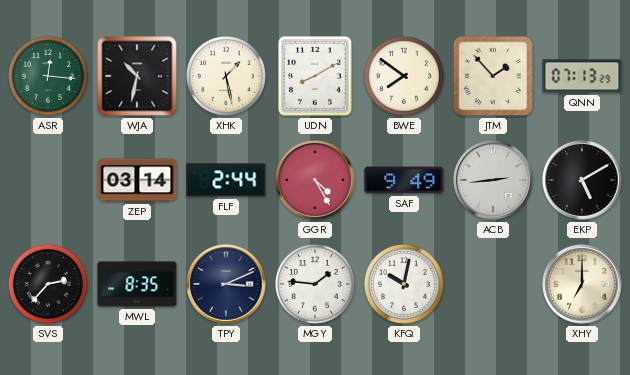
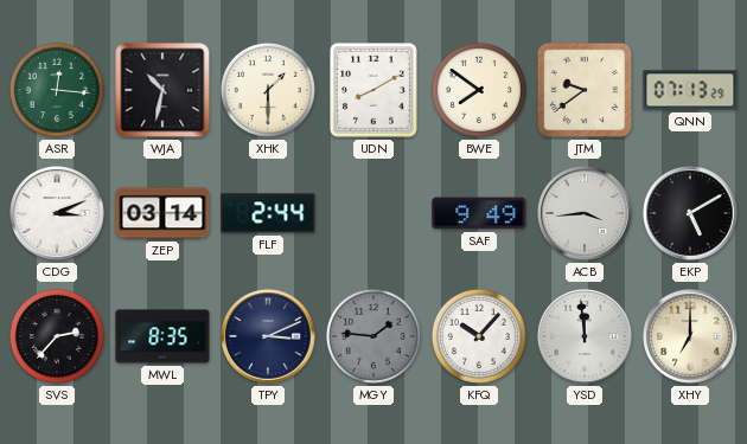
XHK: 1:28 -> 1:30 (268, 90)
JTM: 1:53 -> 9:39 (585, 90)
CDG: none -> 3:11 (57, 213)
GGR: 4:25 -> none (315, 180)
ACB: 2:44 -> 3:44 (585, 213)
MGY dial: white -> grey (373, 336)
KFQ: 10:02 -> 10:07 (479, 336)
YSD: none -> 11:59 (585, 336)
